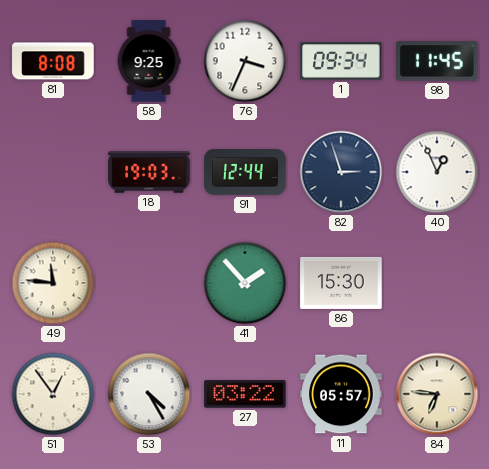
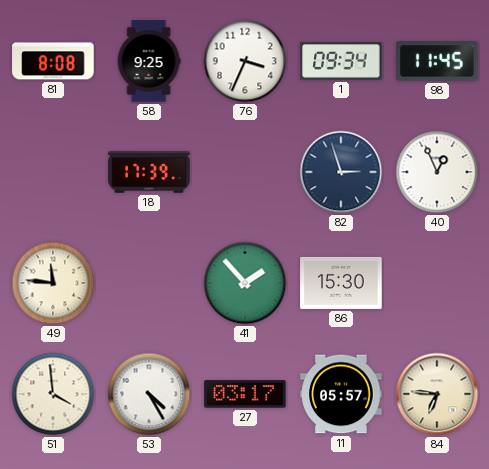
18: 19:03 -> 17:39 (149, 172)
91: 12:44 -> none (245, 173)
51: 12:54 -> 3:59 (53, 394)
27: 03:22 -> 03:17 (245, 394)
